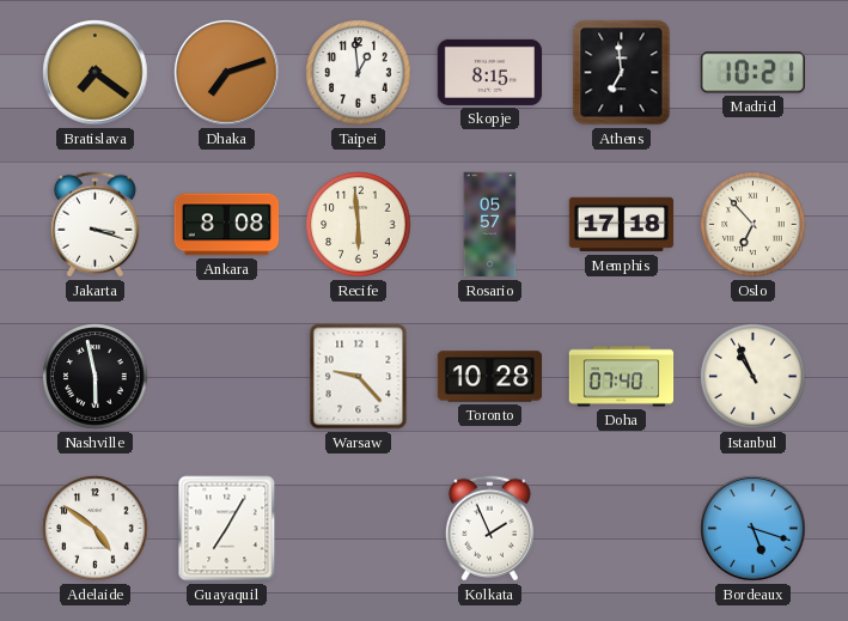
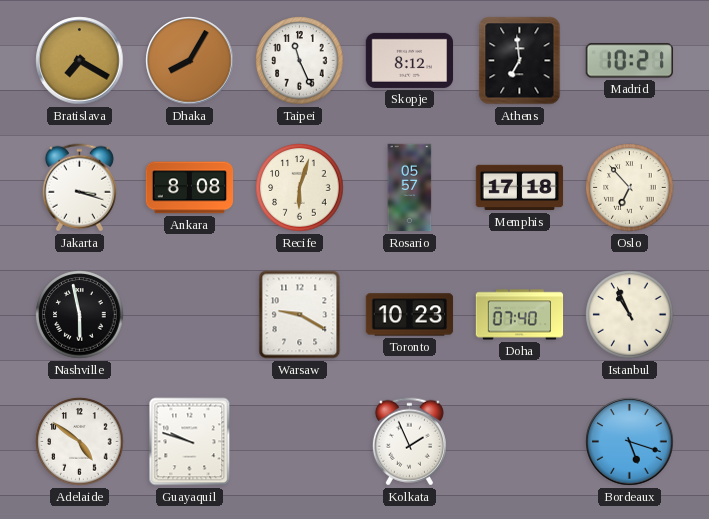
Bratislava: 7:21 -> 7:20 (80, 61)
Dhaka: 7:12 -> 8:05 (190, 61)
Taipei: 12:59 -> 11:26 (300, 61)
Skopje: 8:15 -> 8:12 (410, 60)
Recife: 5:59 -> 6:03 (300, 188)
Warsaw: 9:23 -> 9:20 (300, 315)
Toronto: 10:28 -> 10:23 (410, 315)
Guayaquil: 7:05 -> 9:48 (190, 442)
